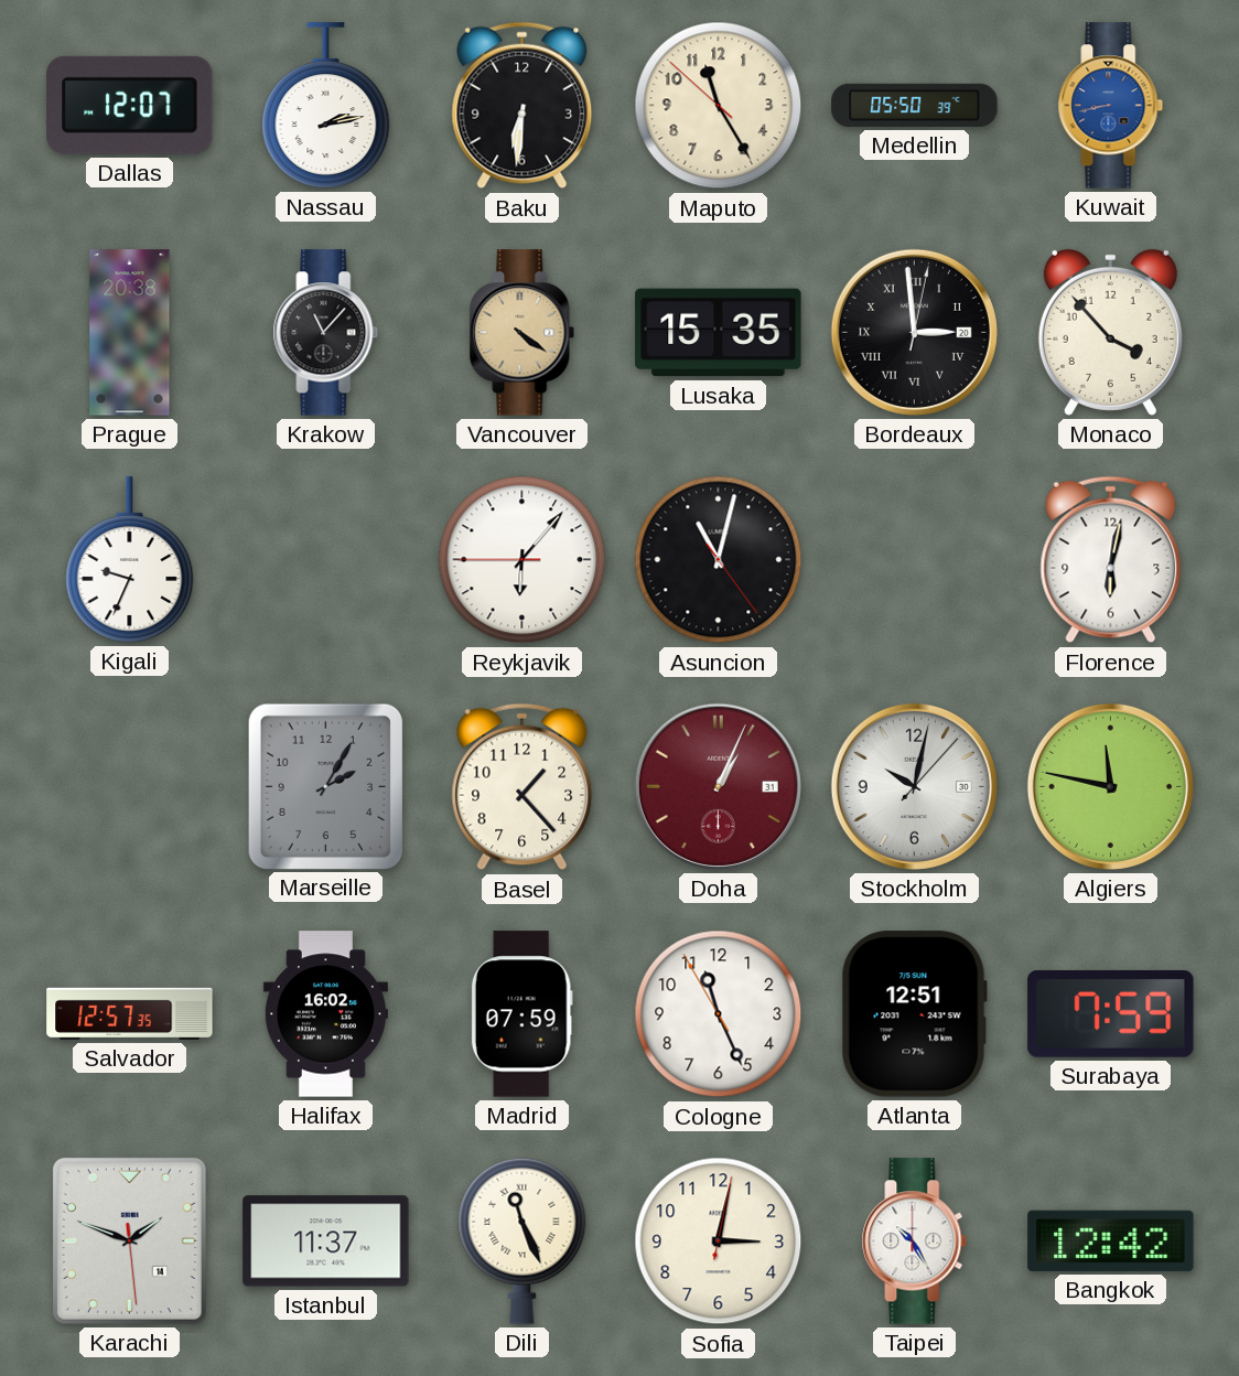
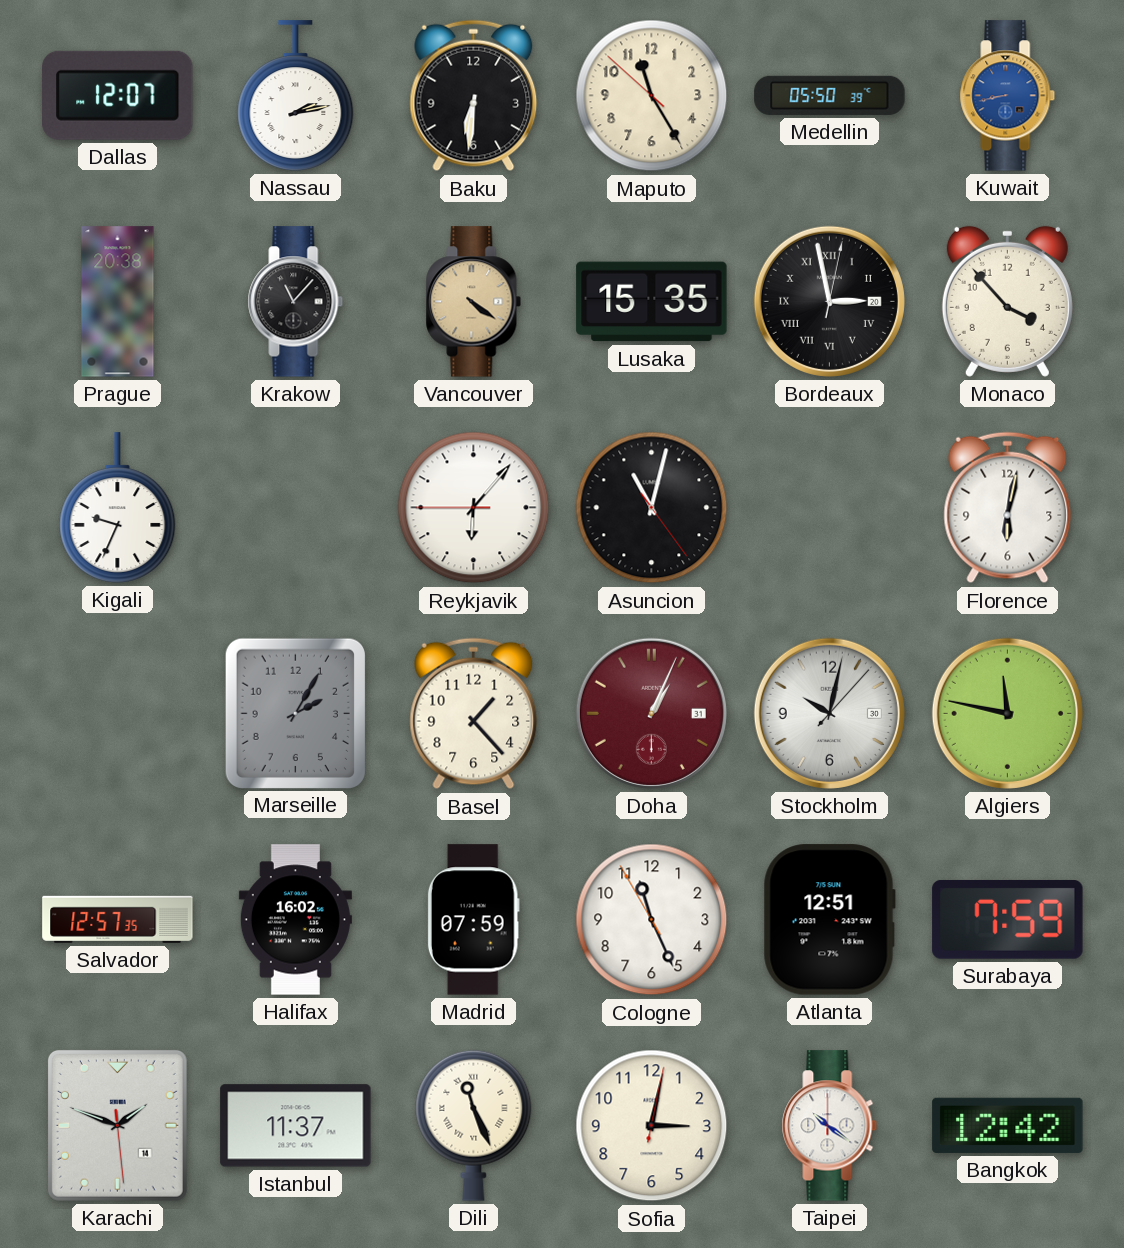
Bordeaux: 2:59 -> 2:58 (829, 301)
Taipei: 10:25 -> 10:21 (830, 1126)
